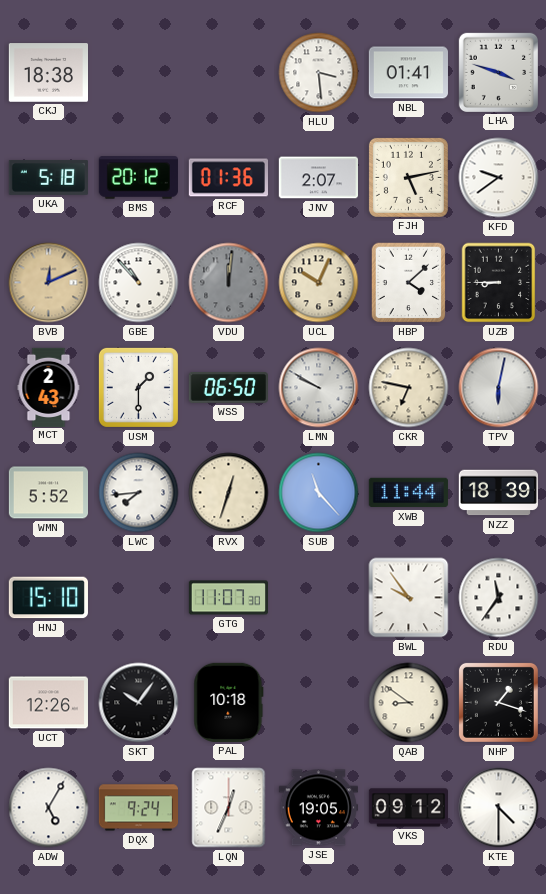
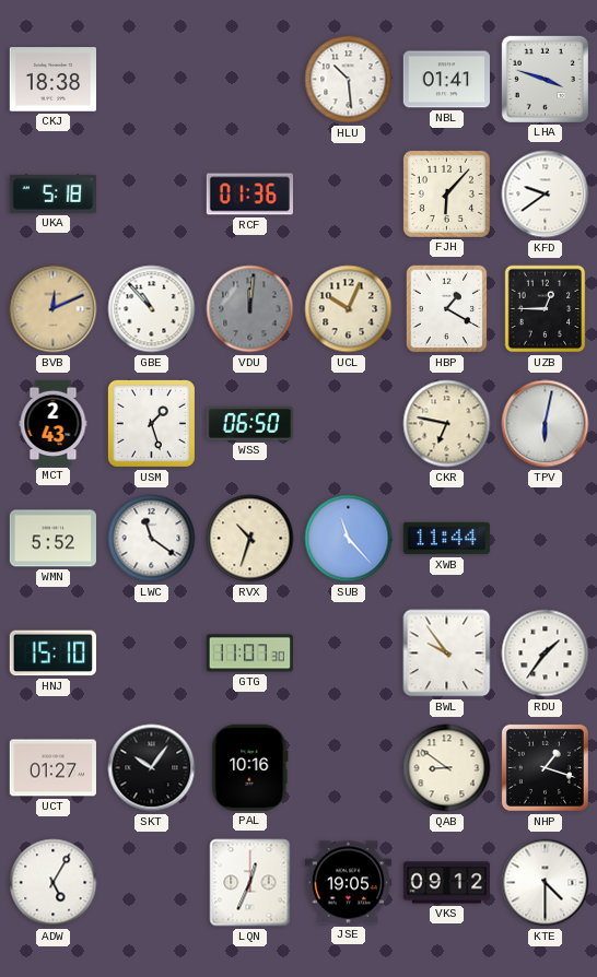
HLU: 3:29 -> 10:29 (349, 80)
BMS: 20:12 -> none (138, 178)
JNV: 2:07 -> none (318, 178)
FJH: 5:13 -> 6:07 (446, 193)
HBP: 4:08 -> 1:20 (447, 309)
UZB: 8:45 -> 12:45 (546, 309)
USM: 1:30 -> 1:27 (151, 423)
LMN: 9:50 -> none (319, 388)
LWC: 7:44 -> 11:21 (152, 539)
RVX: 12:33 -> 10:33 (250, 539)
NZZ: 18:39 -> none (498, 493)
RDU: 11:36 -> 1:36 (546, 654)
UCT: 12:26 -> 01:27 (52, 768)
PAL: 10:18 -> 10:16 (250, 767)
DQX: 9:24 -> none (138, 808)
